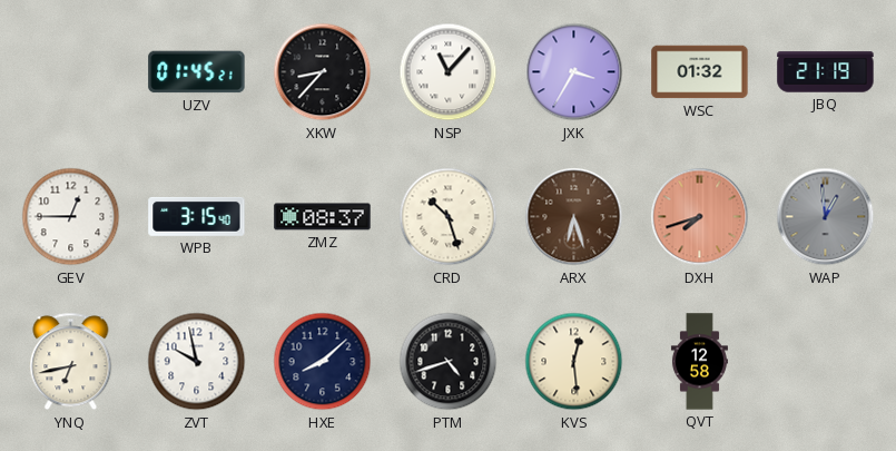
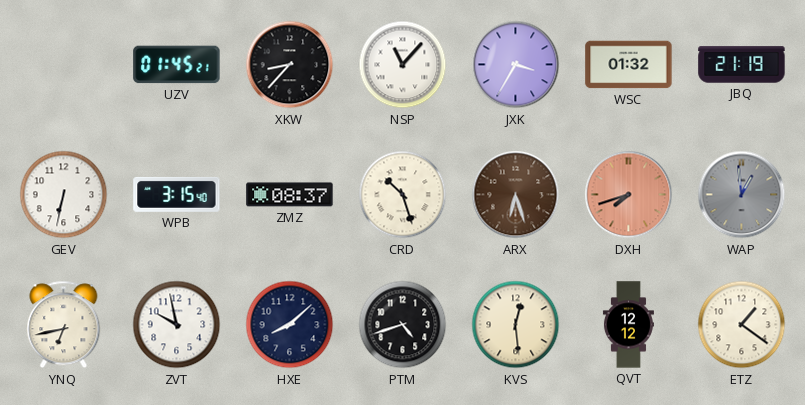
GEV: 12:45 -> 6:32 (64, 195)
QVT: 12:58 -> 12:12 (628, 325)
ETZ: none -> 1:21 (742, 325)
